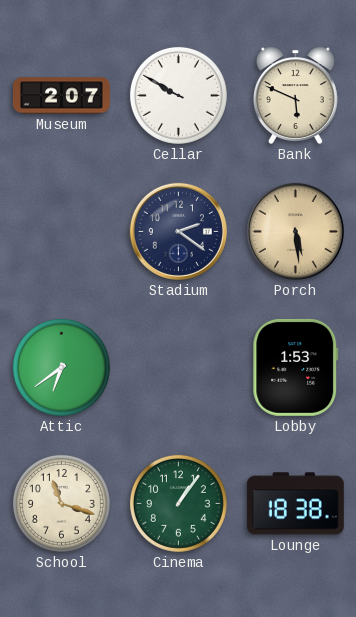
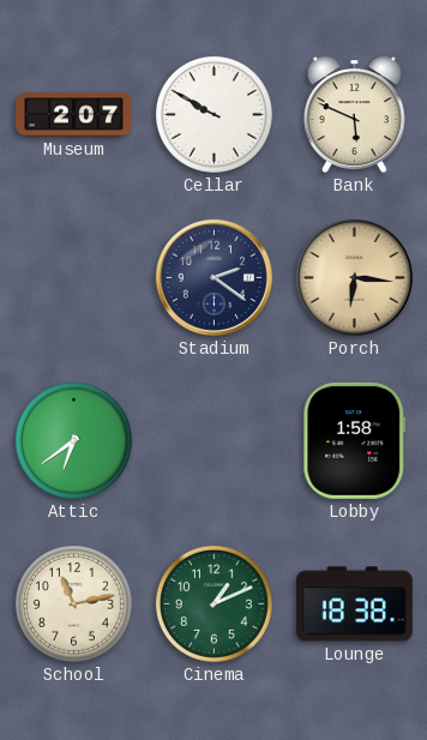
Porch: 5:29 -> 6:16 (354, 277)
Lobby: 1:53 -> 1:58 (355, 440)
School: 11:18 -> 11:13 (73, 603)
Cinema: 1:06 -> 1:11 (213, 603)
